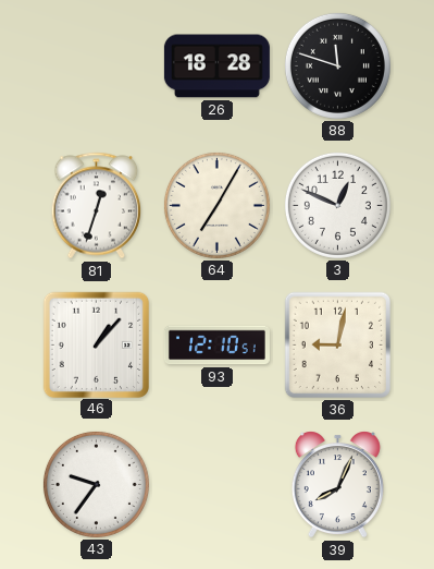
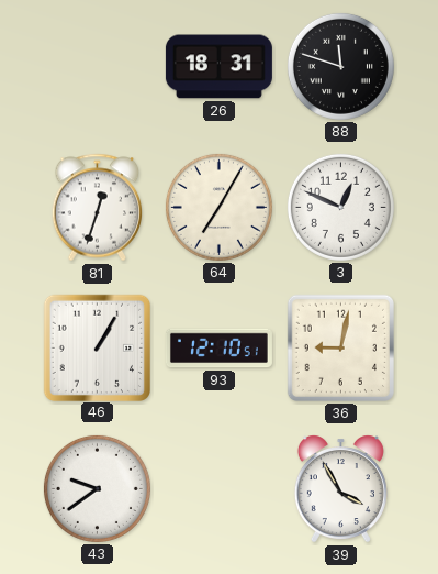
26: 18:28 -> 18:31 (218, 67)
46: 1:07 -> 1:05 (97, 347)
43: 9:36 -> 9:39 (97, 488)
39: 8:04 -> 3:55 (340, 489)
